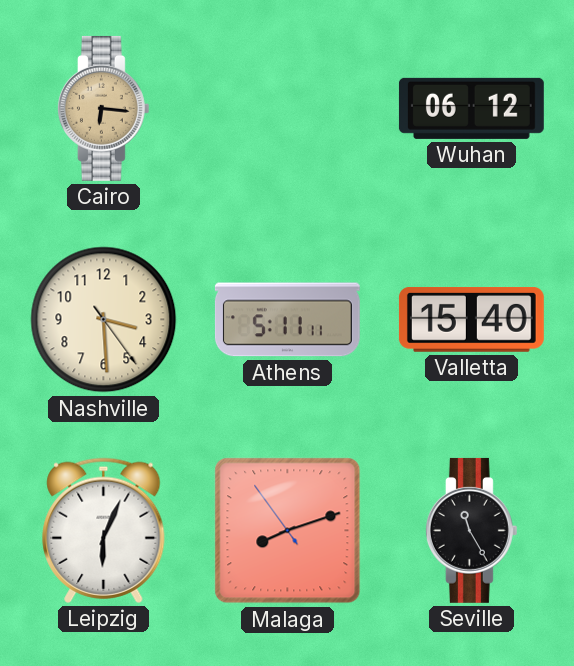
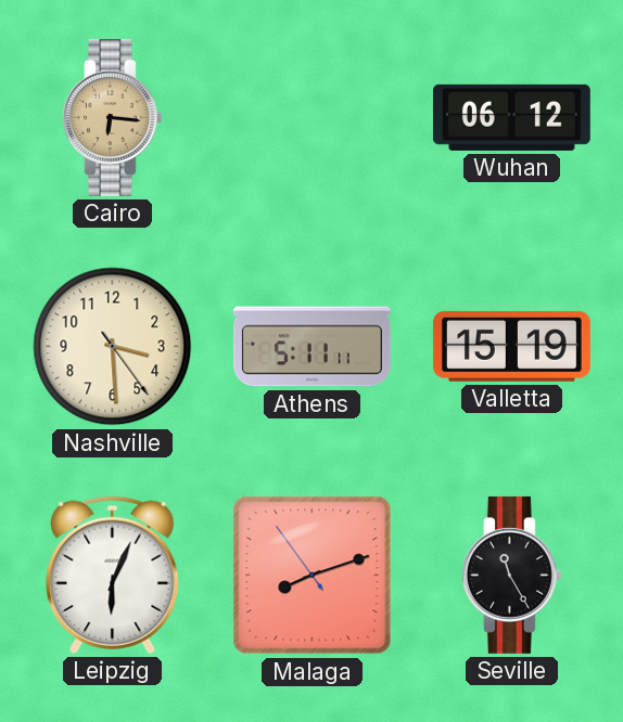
Valletta: 15:40 -> 15:19 (511, 347)
